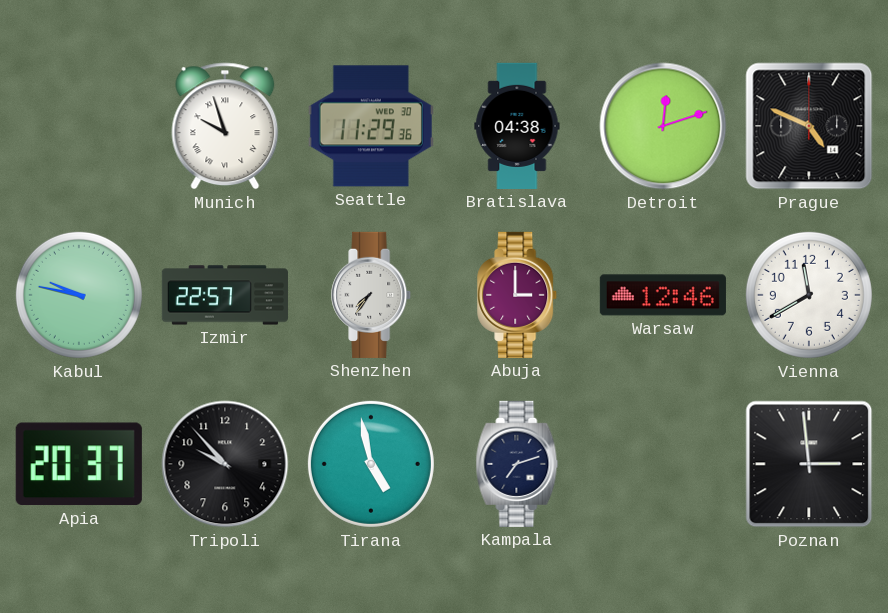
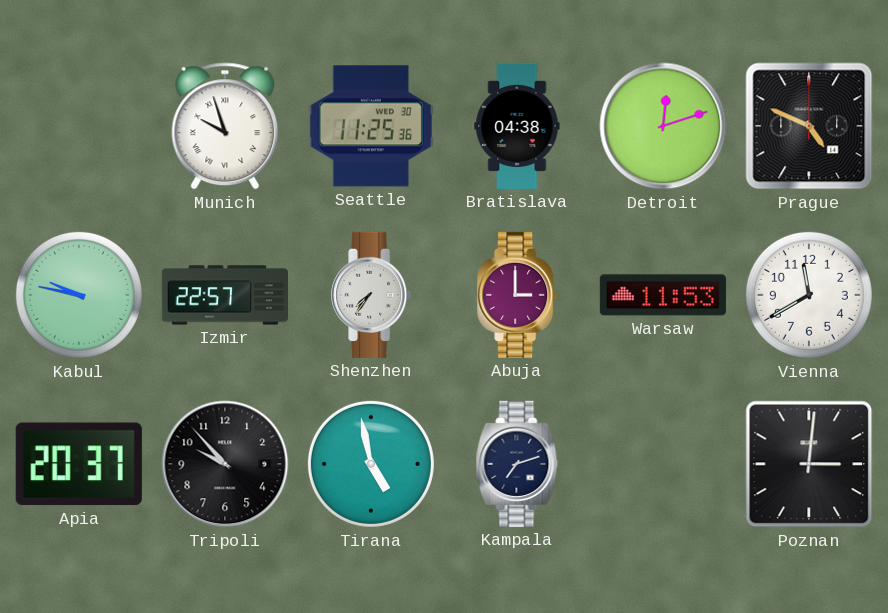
Seattle: 11:29 -> 11:25 (371, 126)
Warsaw: 12:46 -> 11:53 (663, 295)
Poznan: 2:59 -> 3:01 (809, 464)
